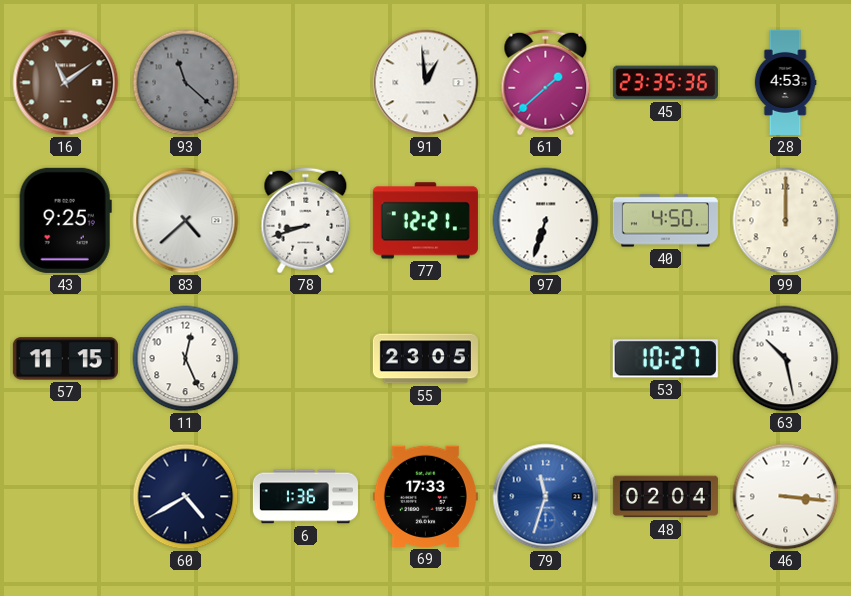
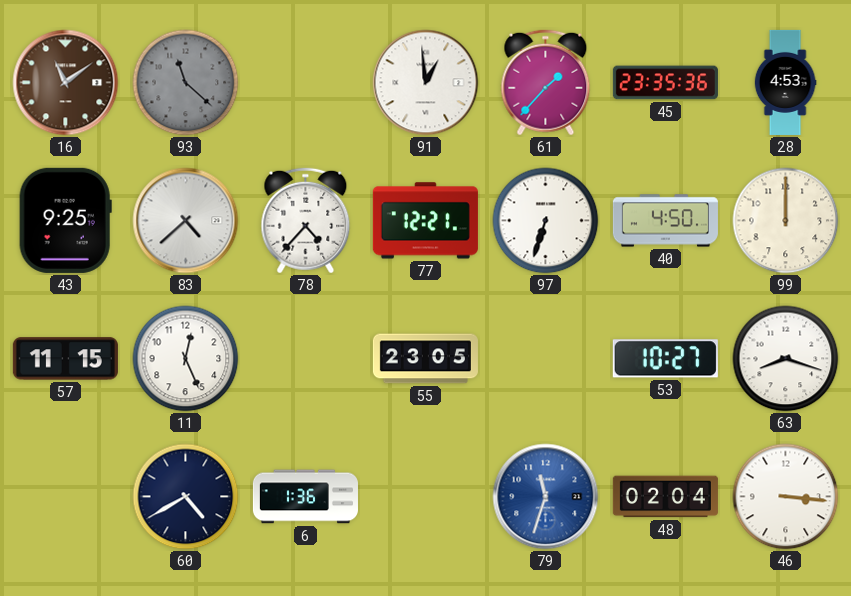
61: 1:38 -> 1:37 (546, 83)
78: 8:42 -> 4:37 (306, 221)
63: 10:28 -> 8:18 (786, 359)
69: 17:33 -> none (425, 496)
